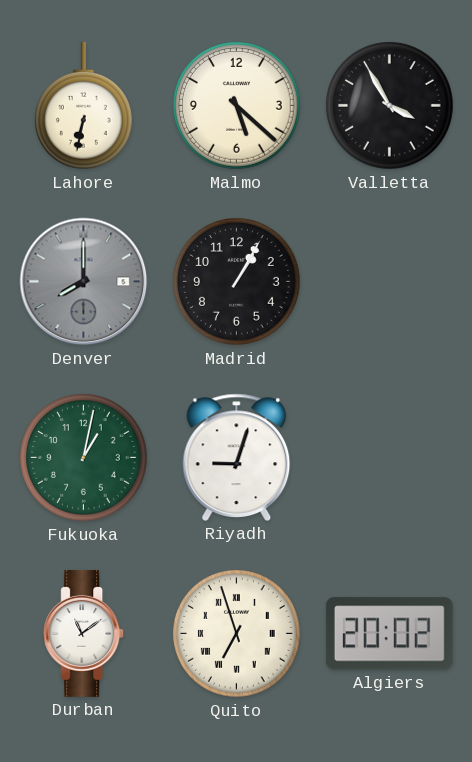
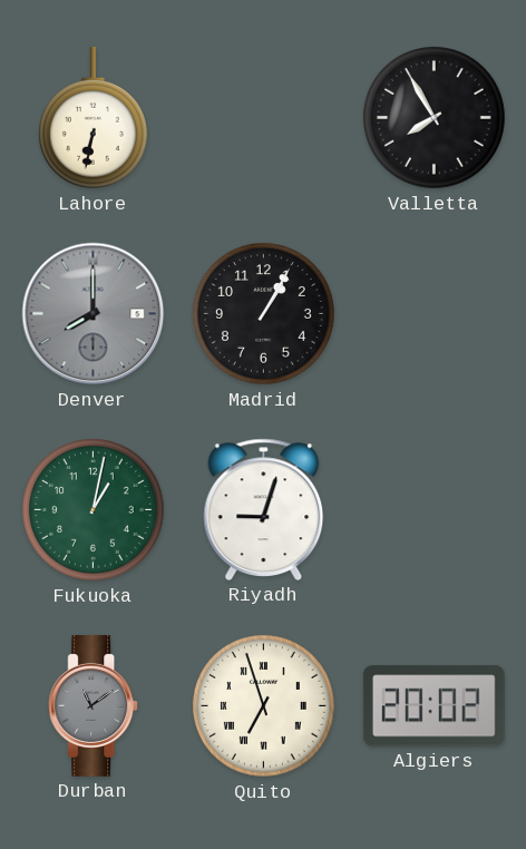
Malmo: 5:22 -> none (237, 106)
Valletta: 3:55 -> 7:55 (435, 118)
Durban dial: white -> grey (94, 705)
